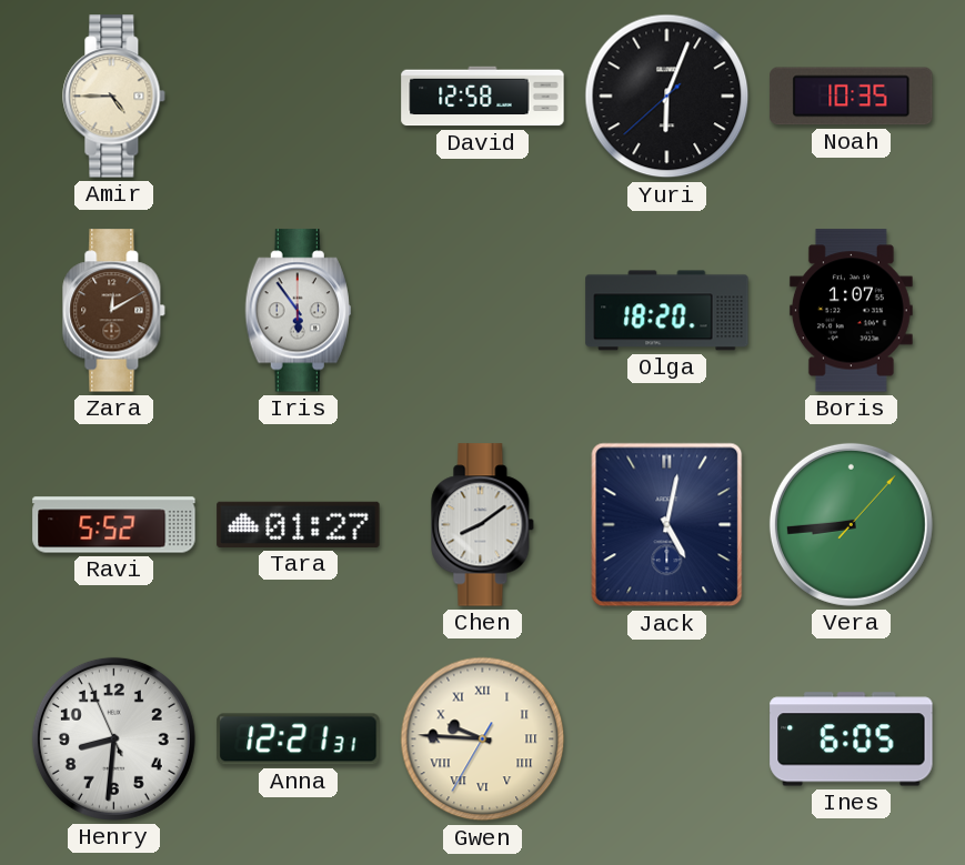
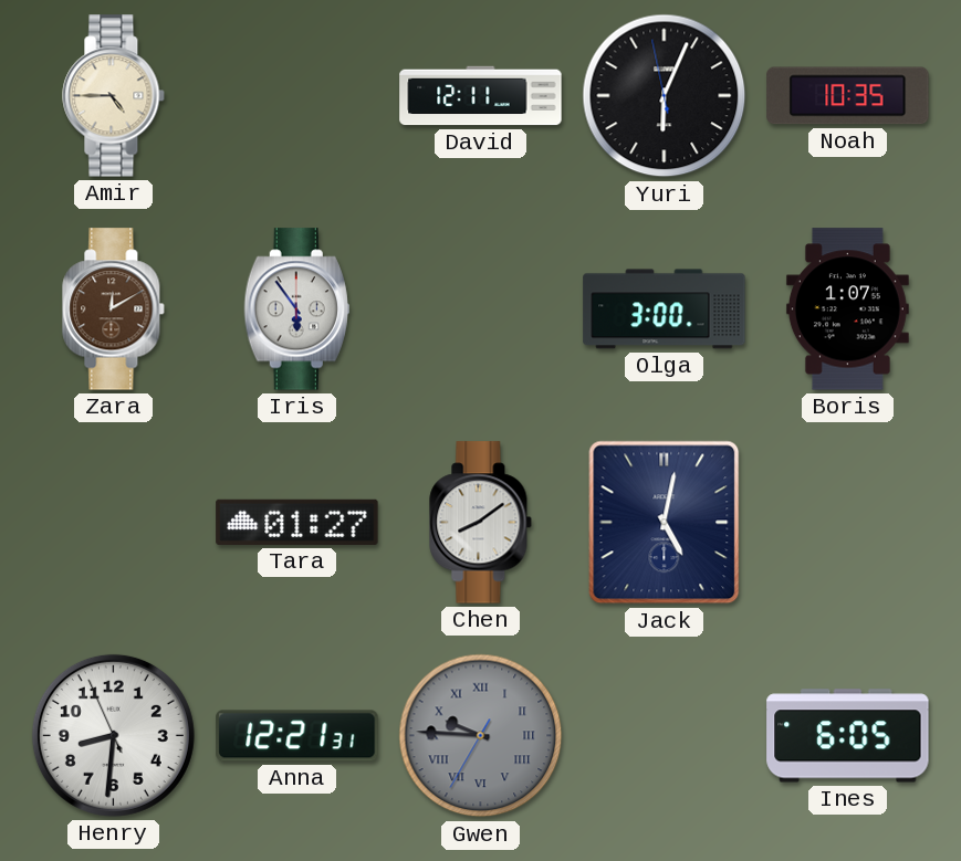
David: 12:58 -> 12:11 (481, 96)
Yuri: 6:03:38 -> 6:03:58 (665, 96)
Olga: 18:20 -> 3:00 (665, 309)
Ravi: 5:52 -> none (114, 525)
Vera: 8:44 -> none (851, 524)
Gwen dial: cream -> grey (481, 736)
